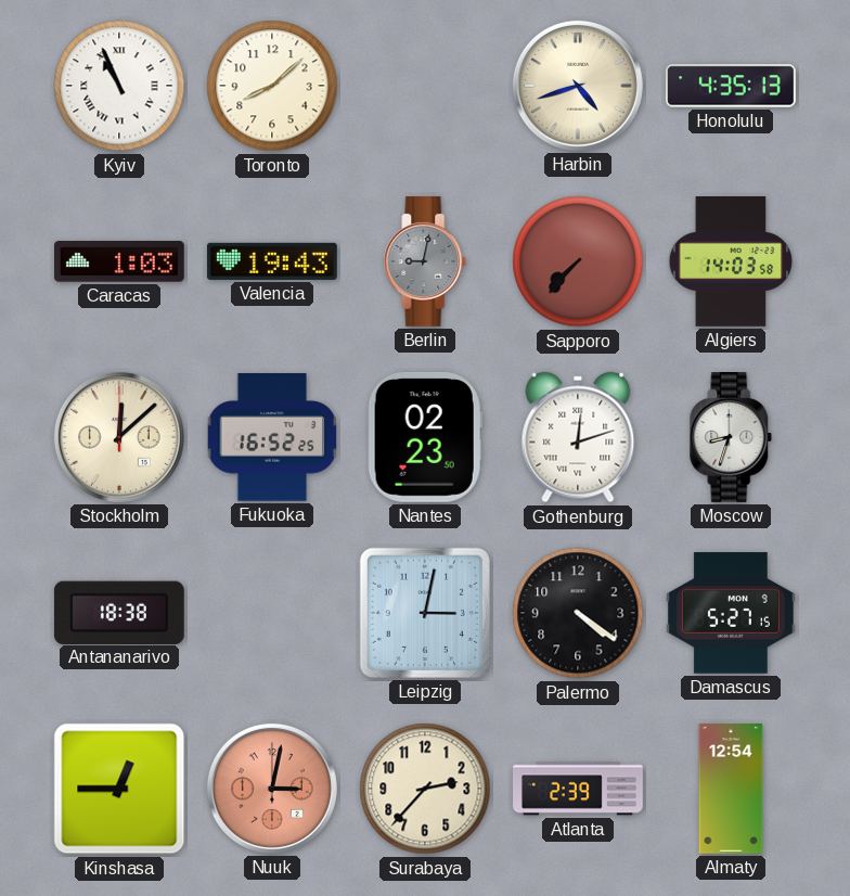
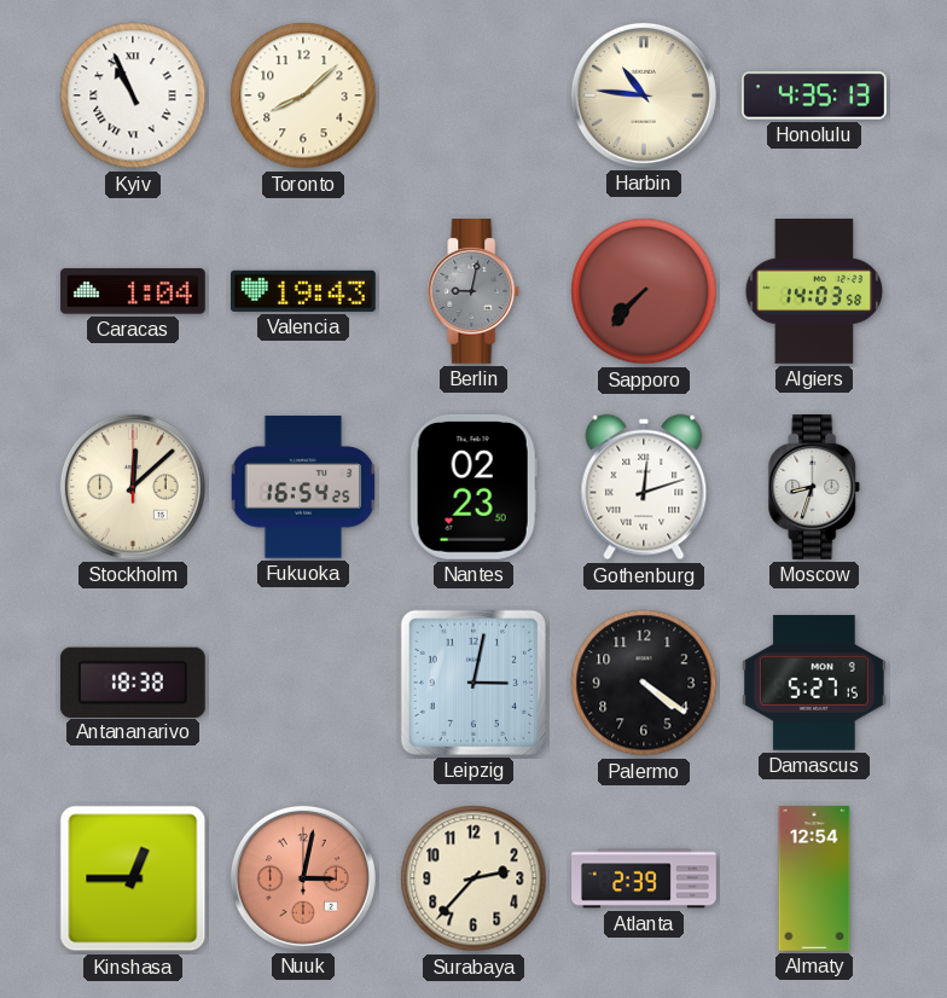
Harbin: 4:42 -> 10:46 (644, 95)
Caracas: 1:03 -> 1:04 (133, 291)
Fukuoka: 16:52 -> 16:54 (303, 487)
